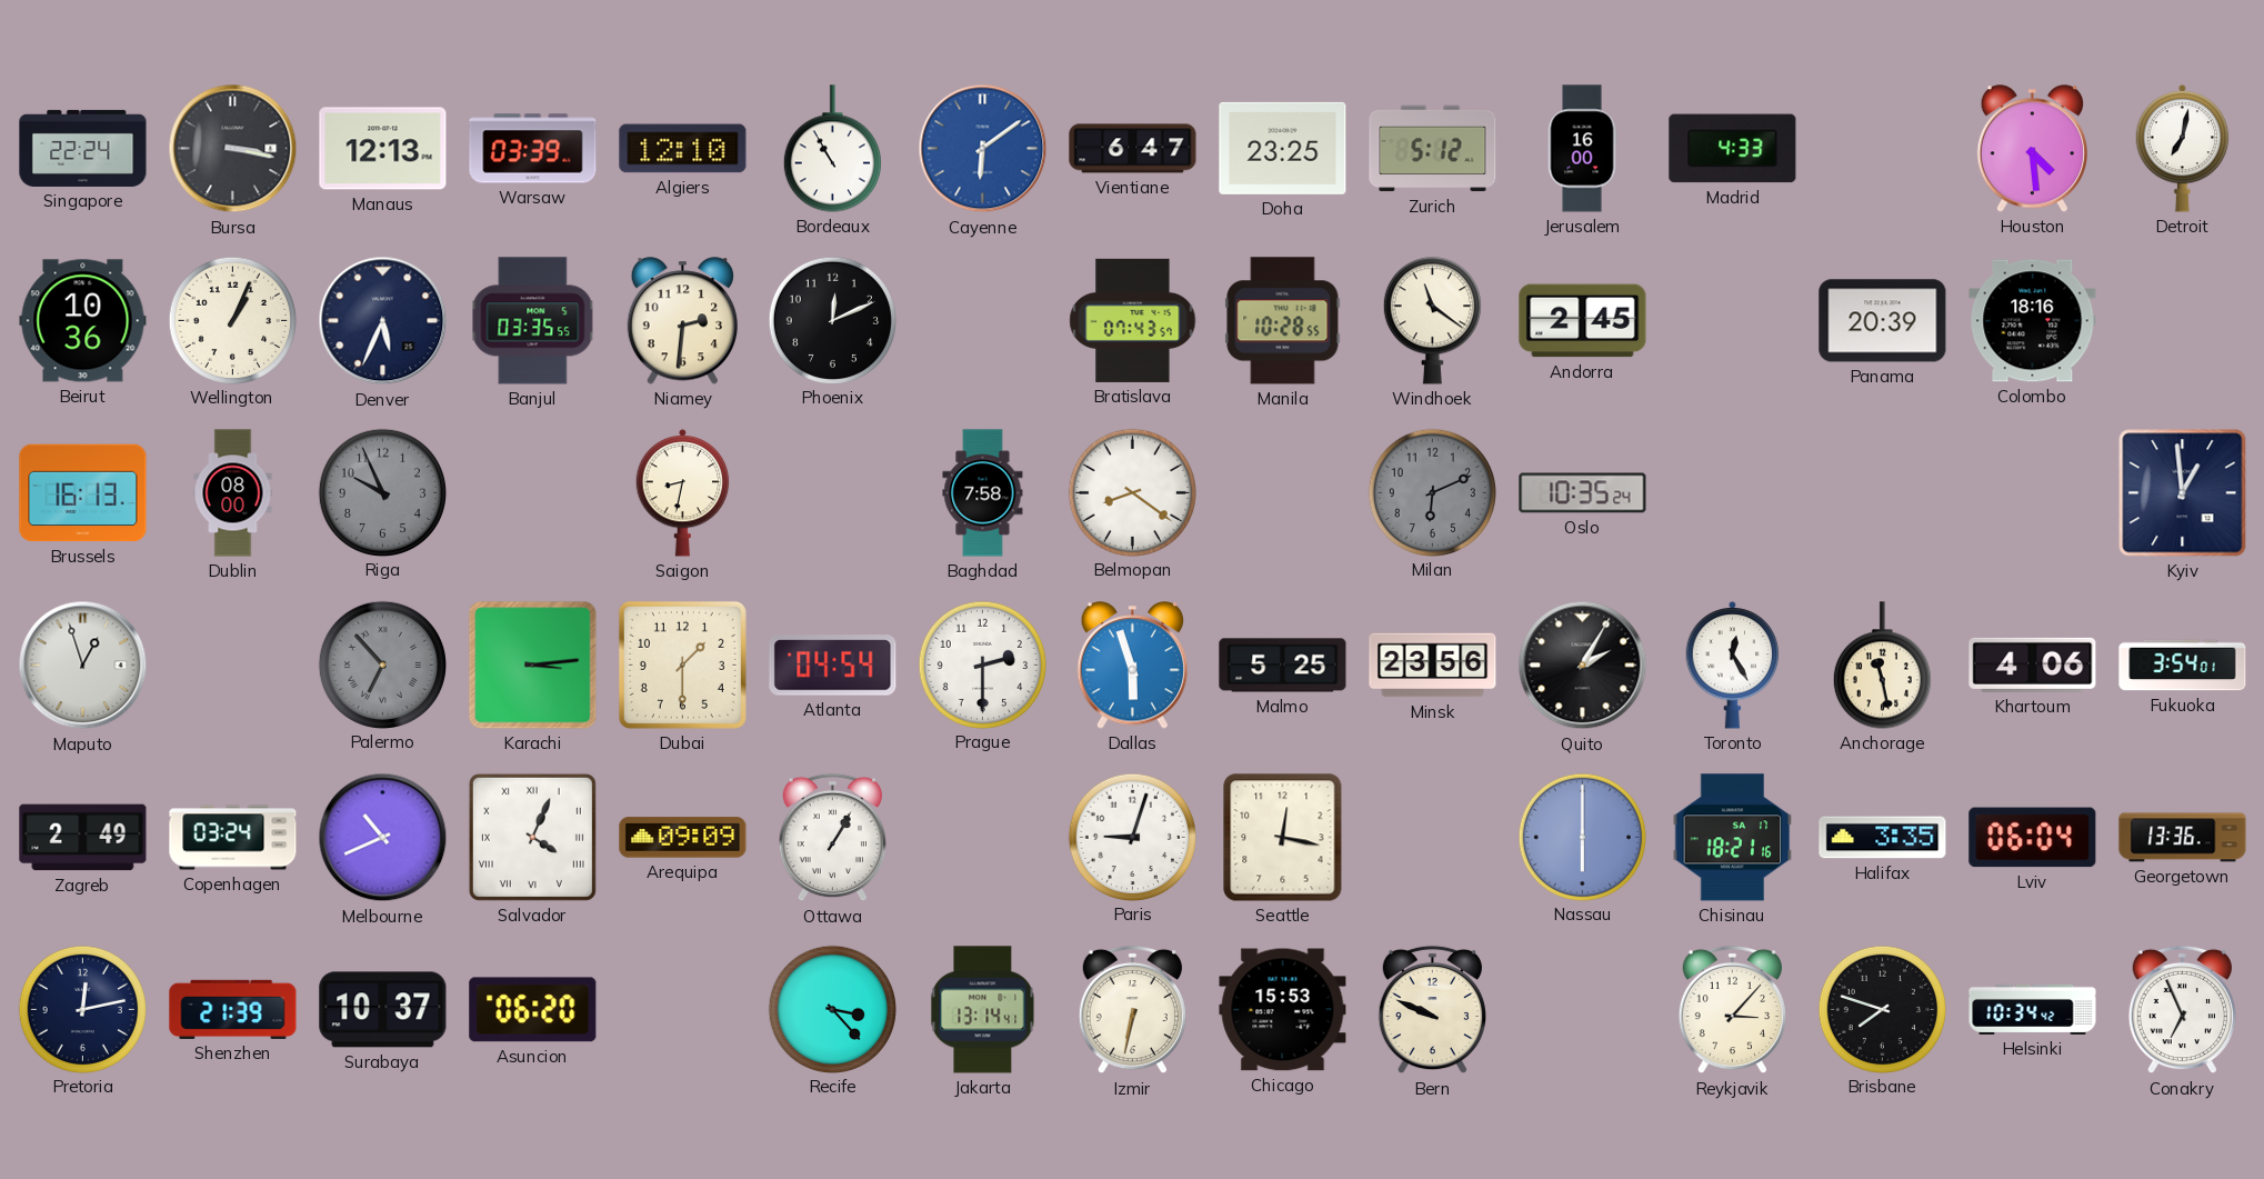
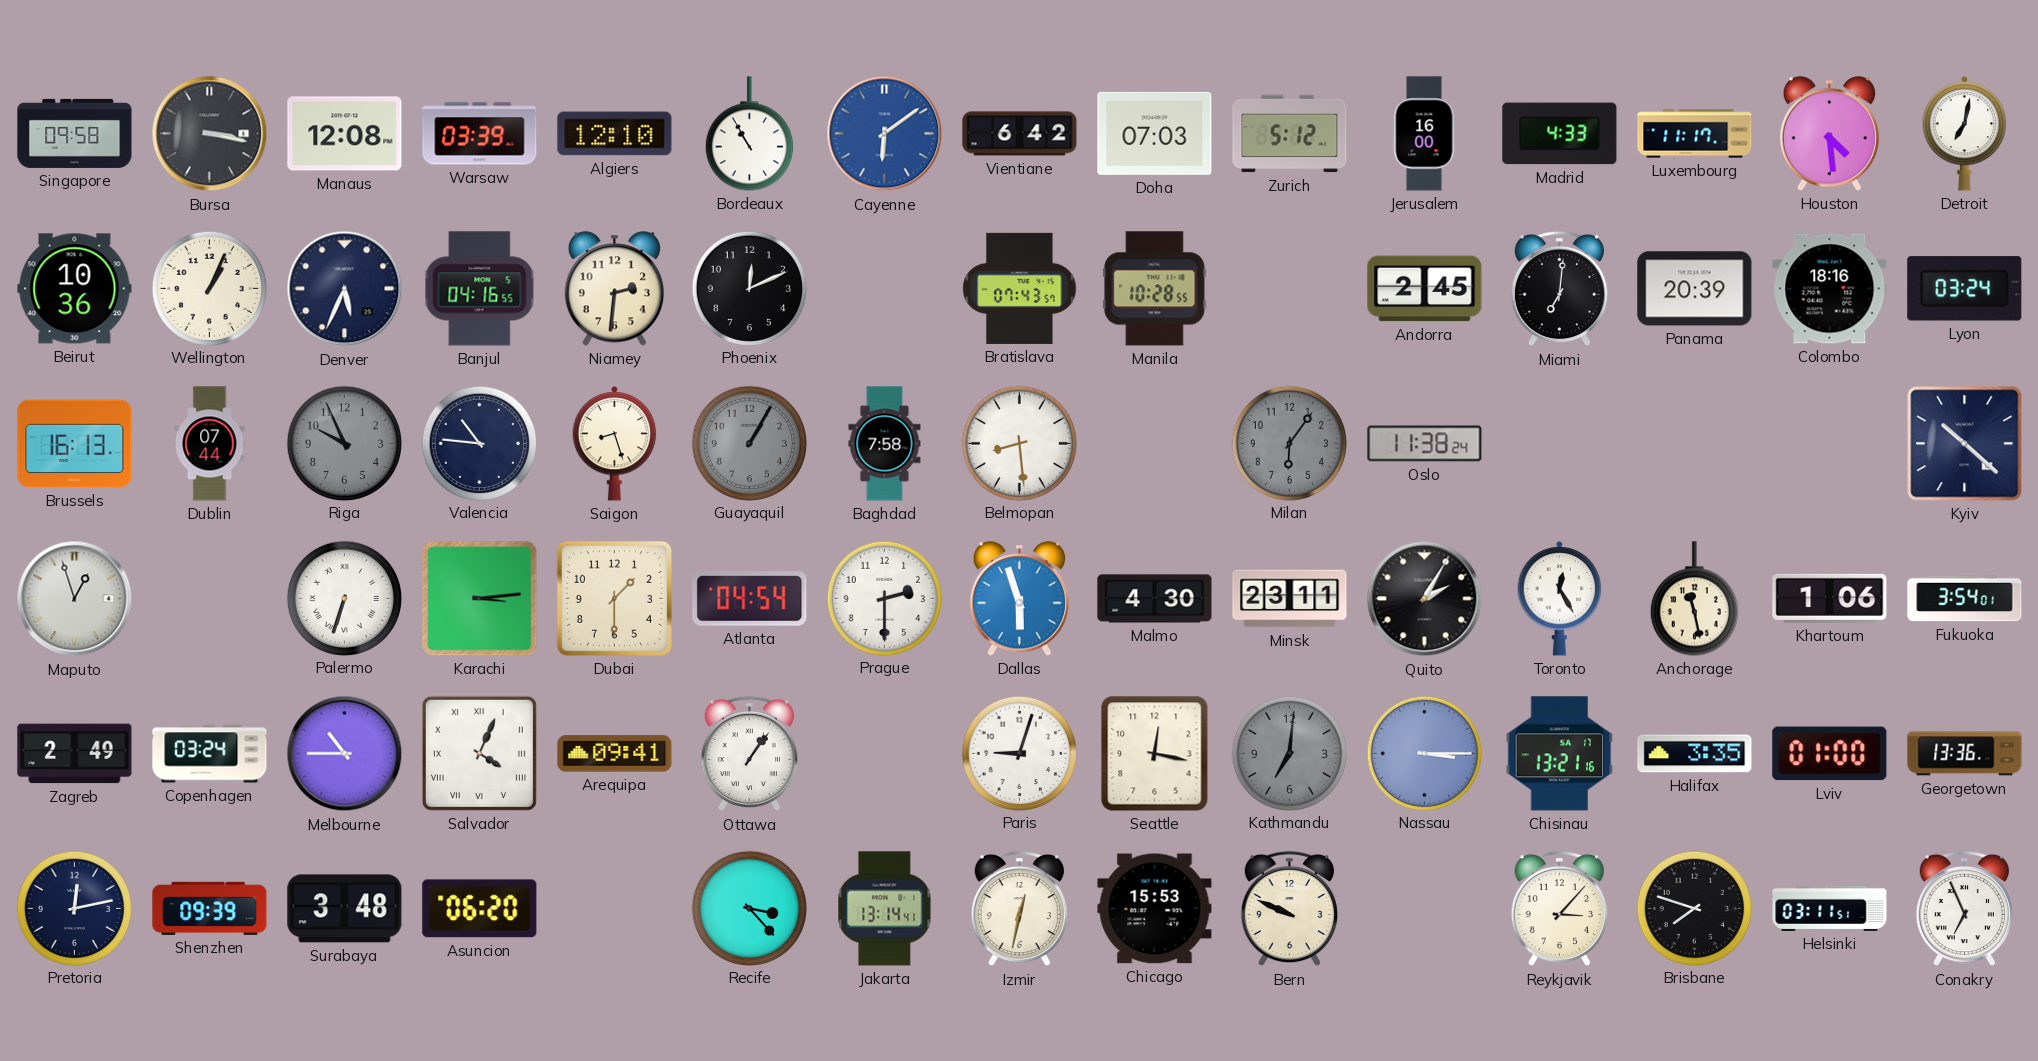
Singapore: 22:24 -> 09:58 (75, 133)
Manaus: 12:13 -> 12:08 (345, 134)
Vientiane: 6:47 -> 6:42 (1020, 134)
Doha: 23:25 -> 07:03 (1155, 133)
Luxembourg: none -> 11:17 (1695, 134)
Banjul: 03:35 -> 04:16 (480, 289)
Windhoek: 11:21 -> none (1432, 321)
Miami: none -> 7:01 (1559, 289)
Lyon: none -> 03:24 (1965, 289)
Dublin: 08:00 -> 07:44 (210, 444)
Valencia: none -> 10:46 (479, 443)
Saigon: 8:32 -> 8:27 (615, 443)
Guayaquil: none -> 1:05 (749, 443)
Belmopan: 8:21 -> 8:29 (1019, 443)
Milan: 6:11 -> 6:06 (1289, 443)
Oslo: 10:35 -> 11:38 (1425, 444)
Kyiv: 12:59 -> 10:22 (1965, 444)
Palermo: 6:53 -> 6:33 (344, 598)
Palermo dial: grey -> white (344, 598)
Malmo: 5:25 -> 4:30 (1155, 599)
Minsk: 23:56 -> 23:11 (1290, 599)
Khartoum: 4:06 -> 1:06 (1830, 598)
Melbourne: 10:41 -> 10:45 (345, 754)
Arequipa: 09:09 -> 09:41 (615, 754)
Ottawa: 1:05 -> 1:06 (749, 754)
Kathmandu: none -> 7:01 (1289, 753)
Nassau: 6:00 -> 3:15 (1424, 753)
Chisinau: 18:21 -> 13:21 (1560, 754)
Lviv: 06:04 -> 01:00 (1830, 754)
Shenzhen: 21:39 -> 09:39 (210, 908)
Surabaya: 10:37 -> 3:48 (345, 909)
Izmir: 6:32 -> 12:32 (1019, 909)
Helsinki: 10:34 -> 03:11 (1830, 908)
